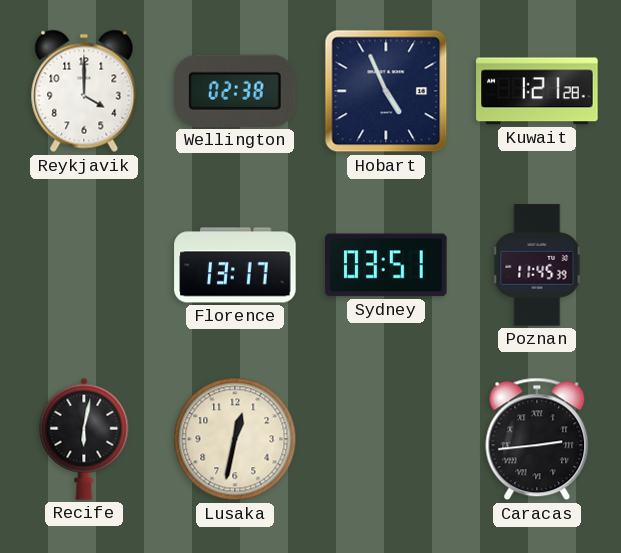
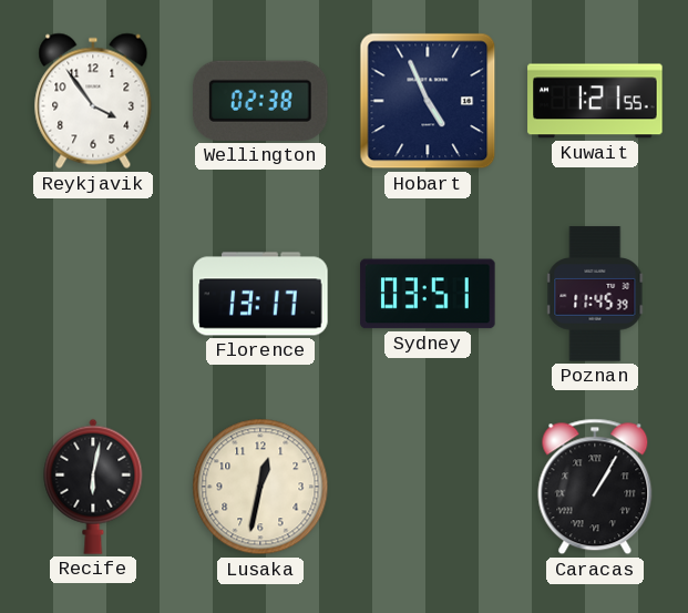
Reykjavik: 4:00 -> 3:54 (93, 101)
Kuwait: 1:21:28 -> 1:21:55 (595, 101)
Caracas: 2:44 -> 1:05 (595, 487)
